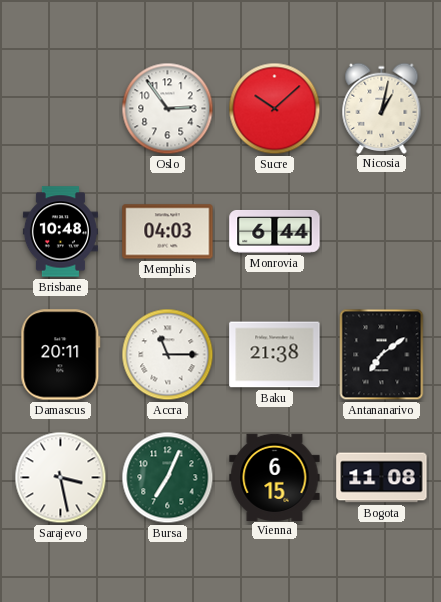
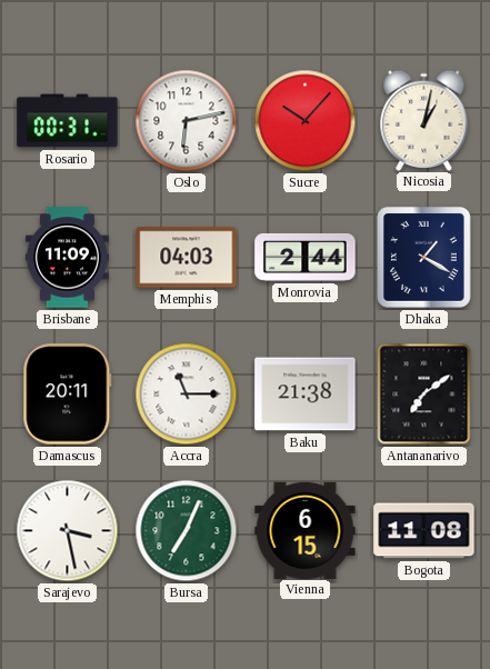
Rosario: none -> 00:31 (68, 121)
Oslo: 2:54 -> 6:13 (187, 121)
Sucre: 10:08 -> 10:07 (306, 121)
Brisbane: 10:48 -> 11:09 (67, 258)
Monrovia: 6:44 -> 2:44 (306, 258)
Dhaka: none -> 1:20 (423, 257)
